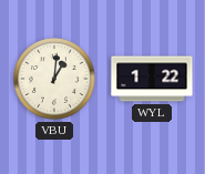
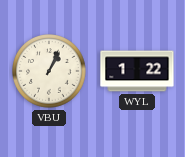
VBU: 1:01 -> 1:04 (49, 71)
